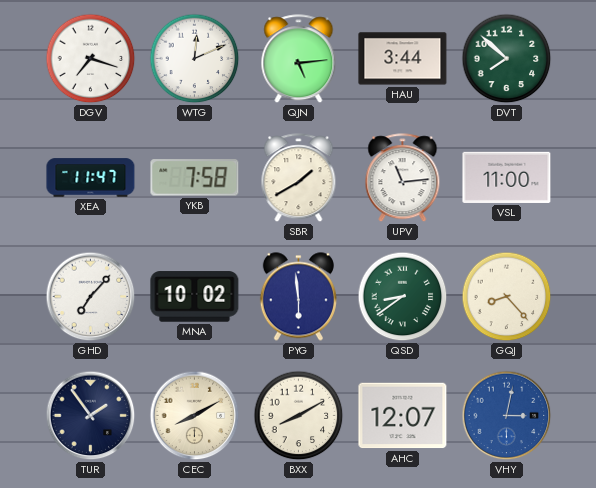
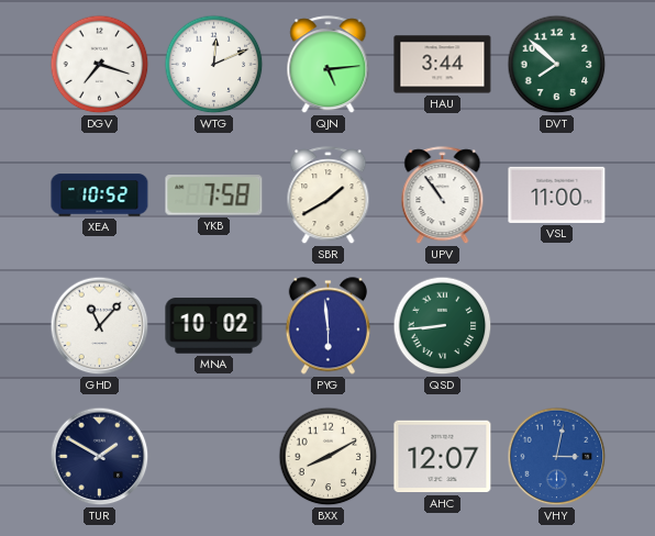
XEA: 11:47 -> 10:52 (100, 196)
UPV: 11:14 -> 10:54 (443, 196)
GHD: 7:07 -> 11:07 (100, 326)
QSD: 8:39 -> 8:44 (443, 326)
GQJ: 8:23 -> none (507, 297)
TUR: 1:54 -> 1:50 (100, 457)
CEC: 8:10 -> none (195, 416)
